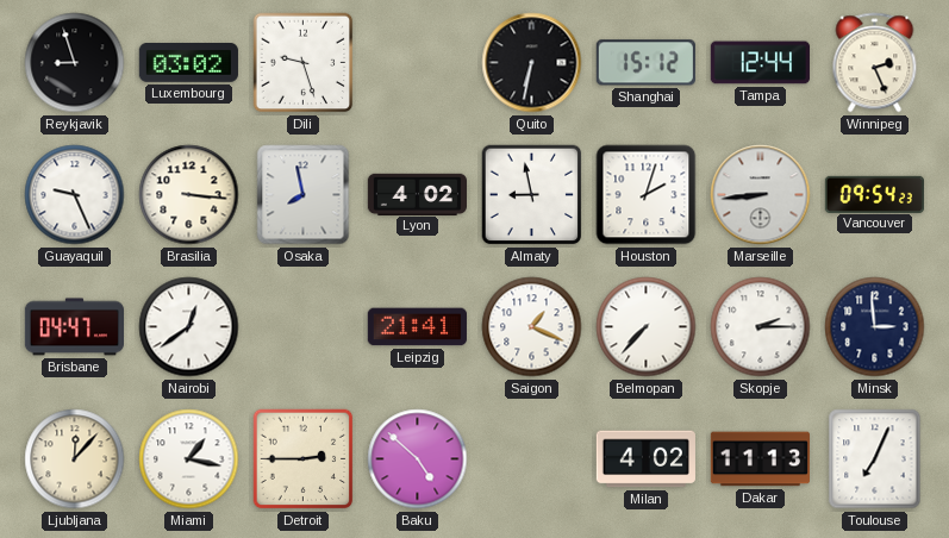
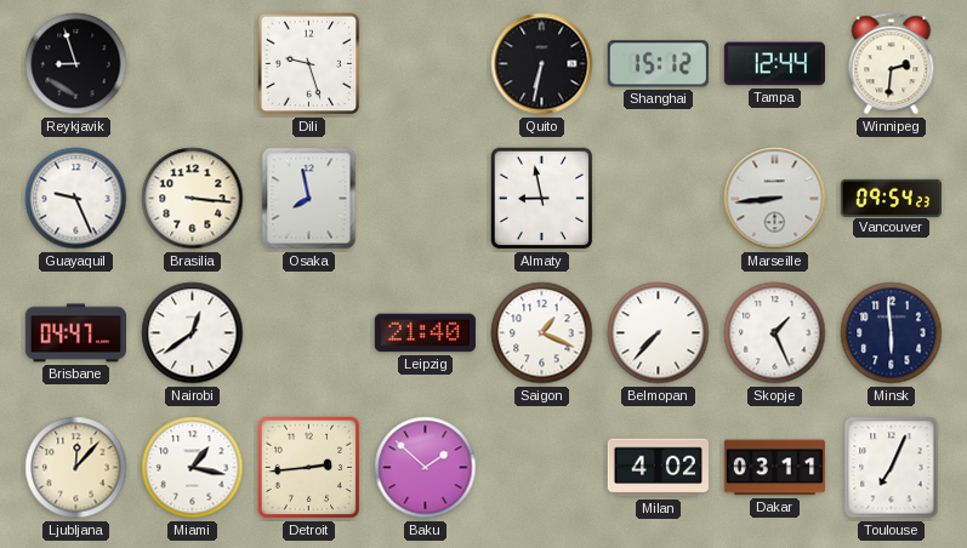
Luxembourg: 03:02 -> none (188, 63)
Winnipeg: 2:26 -> 2:31 (892, 64)
Lyon: 4:02 -> none (417, 194)
Houston: 2:03 -> none (647, 195)
Leipzig: 21:41 -> 21:40 (425, 333)
Skopje: 2:15 -> 1:26 (775, 333)
Minsk: 2:59 -> 5:59 (892, 333)
Detroit: 2:45 -> 2:44 (309, 468)
Baku: 4:52 -> 1:52 (426, 468)
Dakar: 11:13 -> 03:11 (774, 468)
